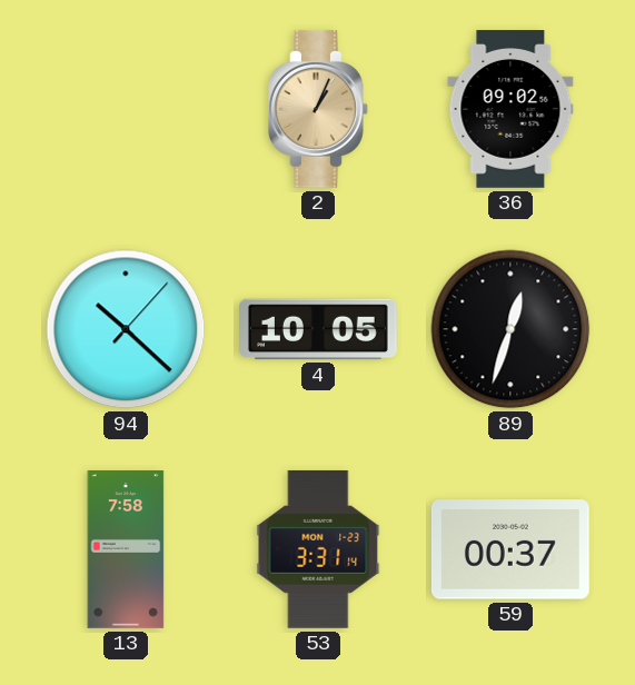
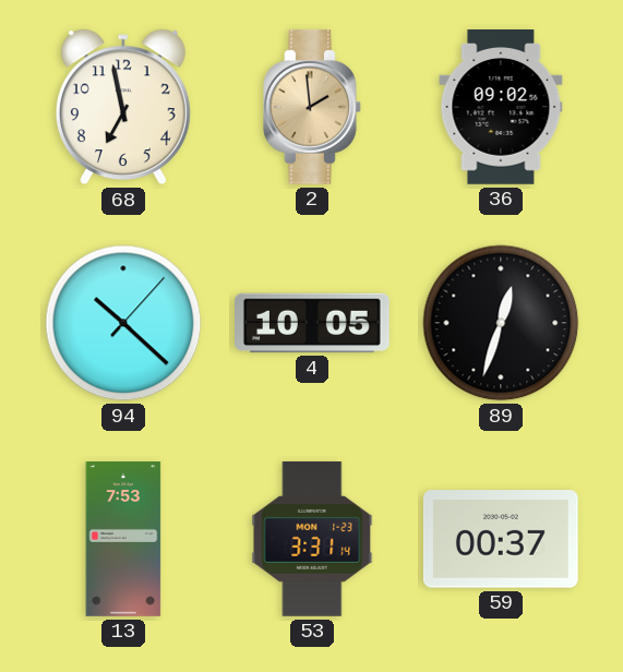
68: none -> 6:58 (123, 107)
2: 1:04 -> 1:59 (313, 107)
13: 7:58 -> 7:53 (123, 540)
